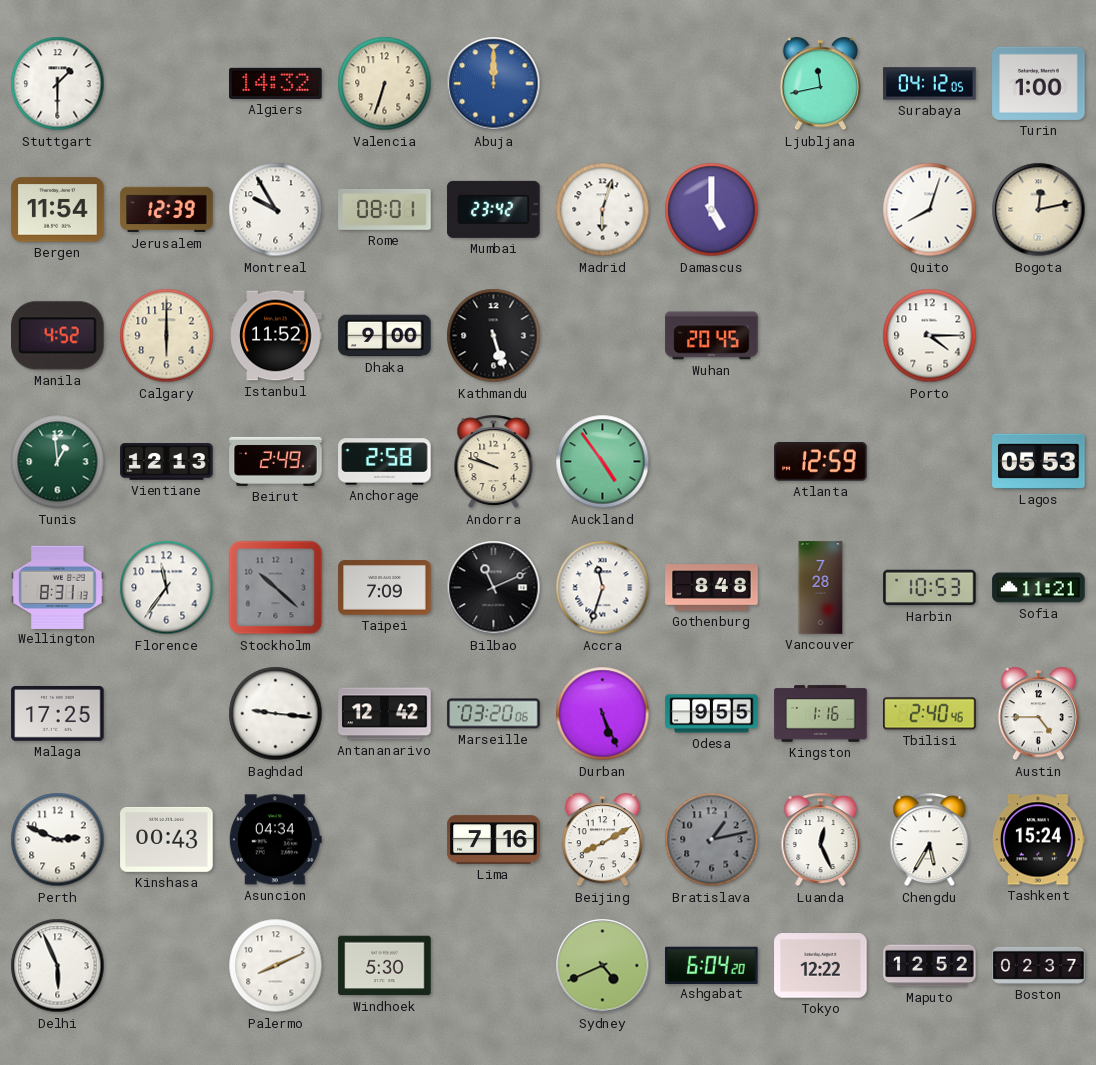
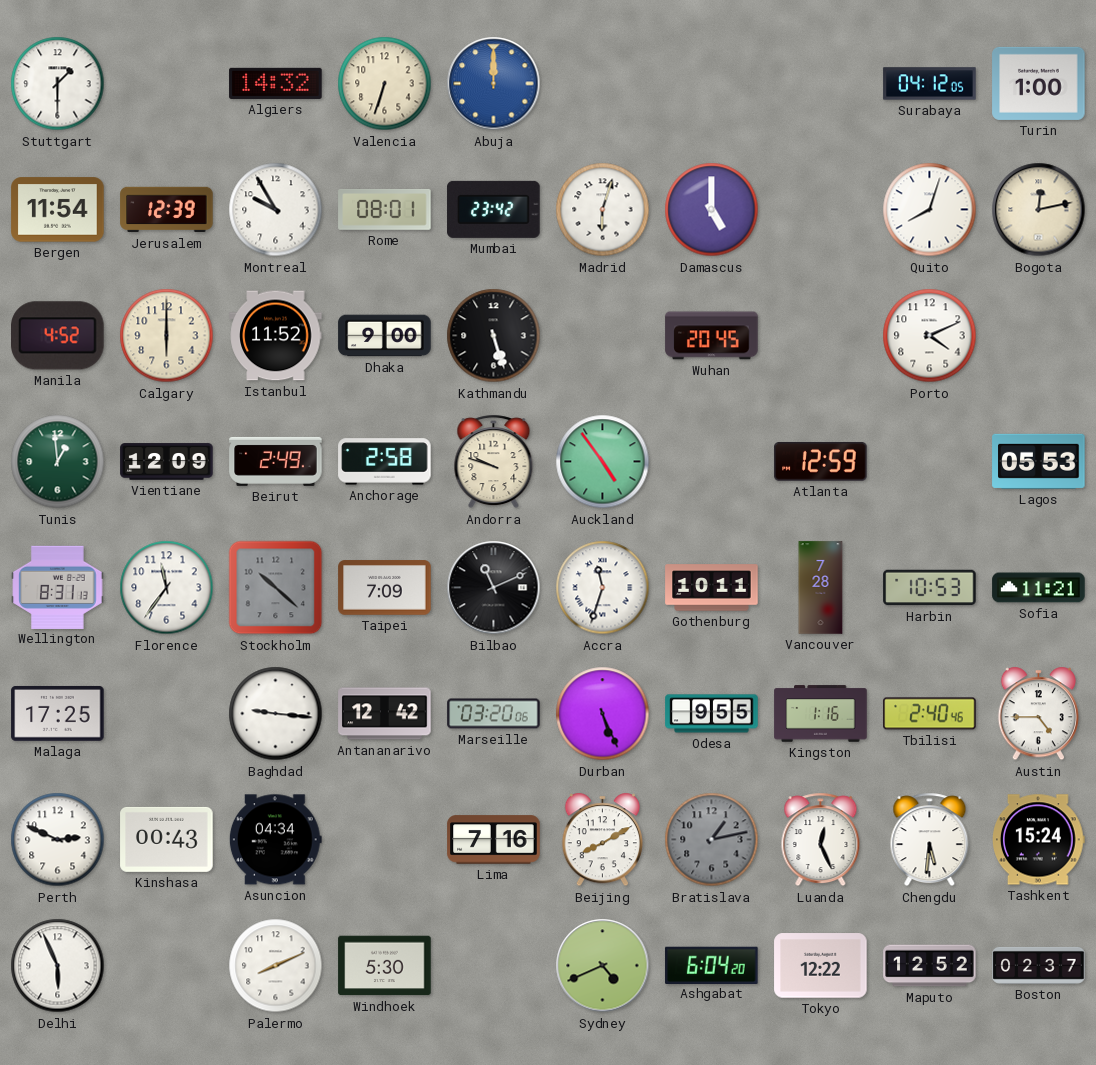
Ljubljana: 11:43 -> none (820, 84)
Porto: 4:15 -> 4:11 (930, 336)
Vientiane: 12:13 -> 12:09 (167, 462)
Gothenburg: 8:48 -> 10:11 (712, 588)
Chengdu: 5:35 -> 5:31 (930, 840)
